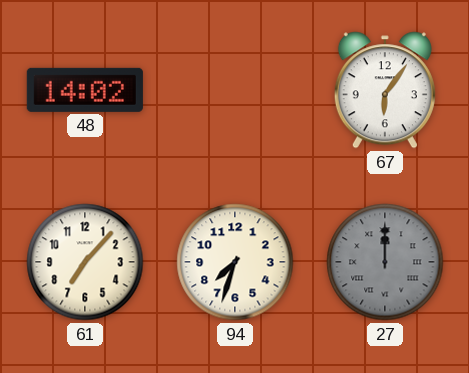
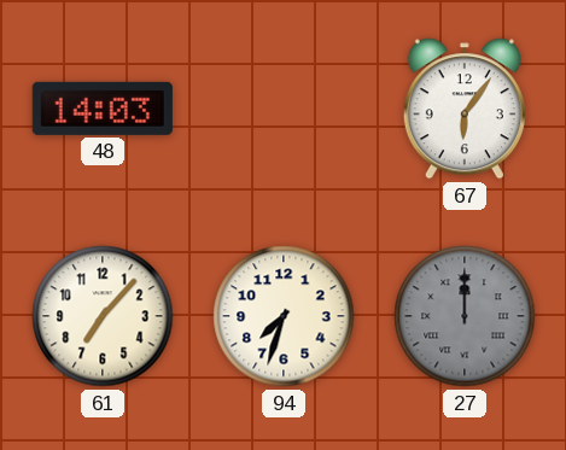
48: 14:02 -> 14:03 (103, 109)
